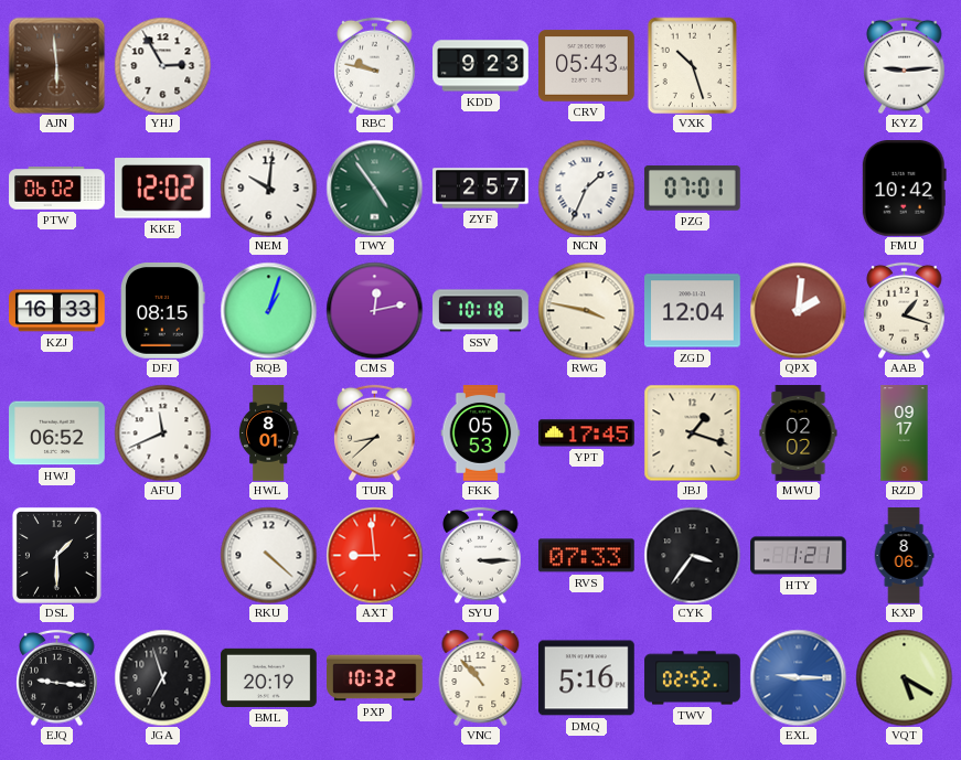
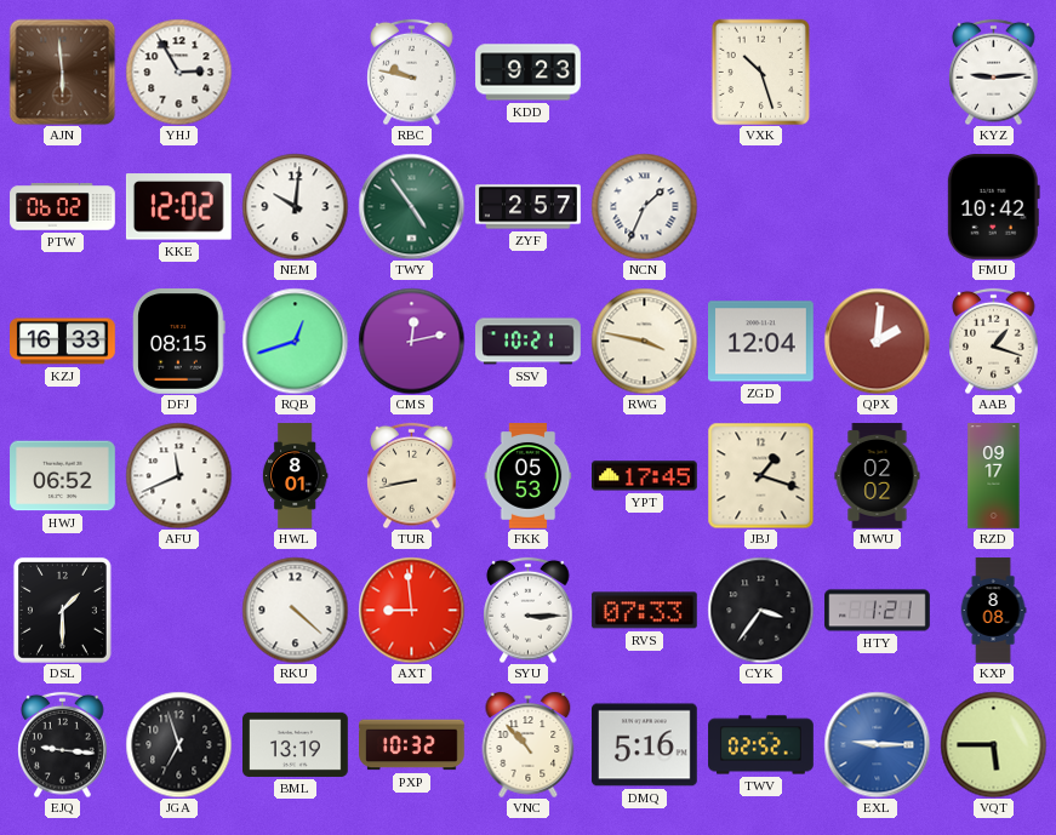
CRV: 05:43 -> none (587, 66)
PZG: 07:01 -> none (692, 189)
RQB: 1:03 -> 12:42 (295, 341)
SSV: 10:18 -> 10:21 (529, 342)
TUR: 8:38 -> 8:43 (412, 475)
KXP: 8:06 -> 8:08 (993, 611)
BML: 20:19 -> 13:19 (296, 744)
VQT: 5:20 -> 5:45 (993, 744)
